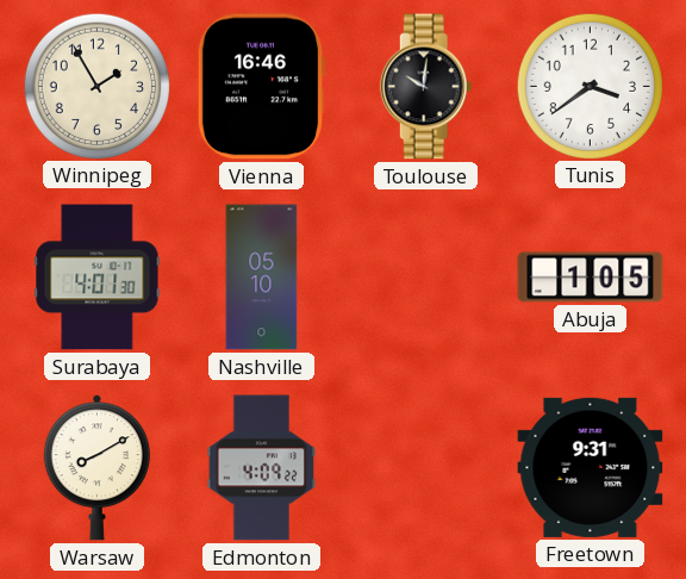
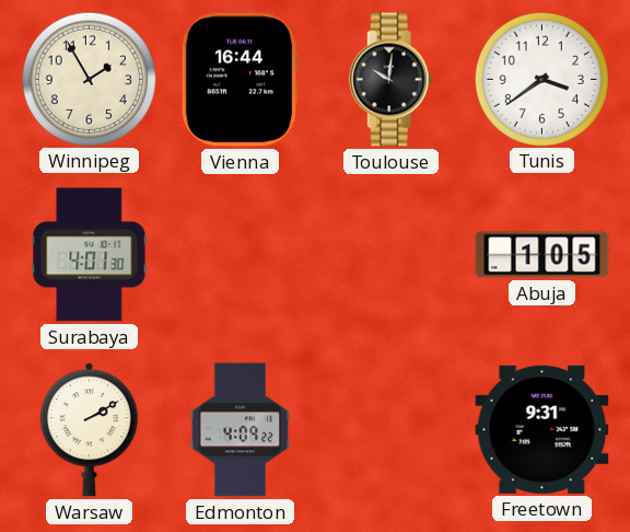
Vienna: 16:46 -> 16:44 (240, 80)
Nashville: 05:10 -> none (262, 278)
Warsaw: 8:10 -> 2:10 (89, 430)
